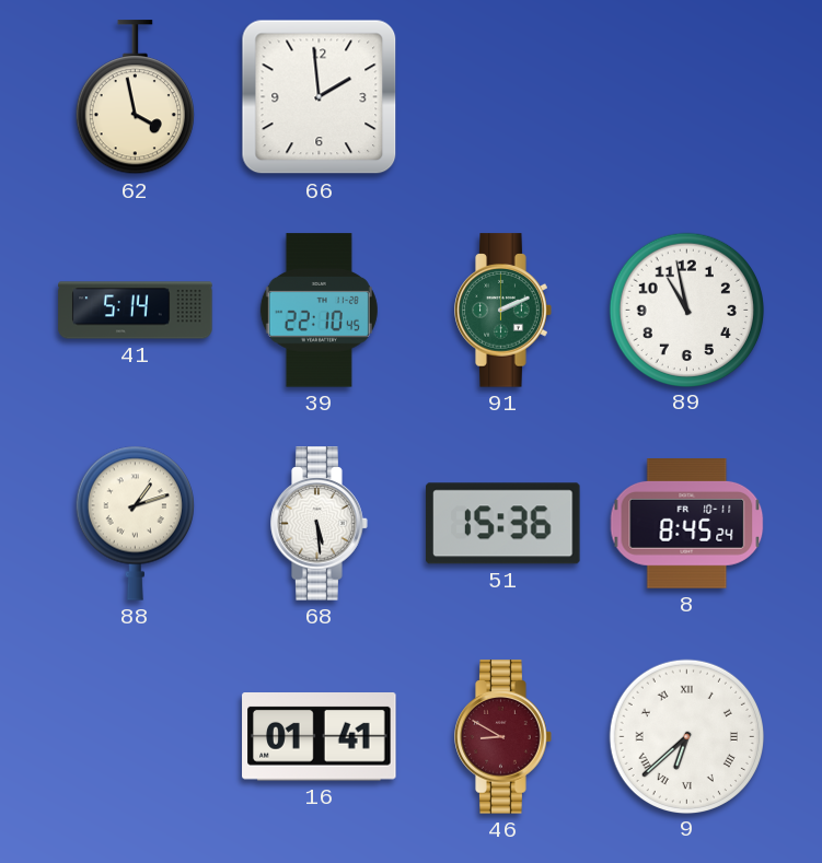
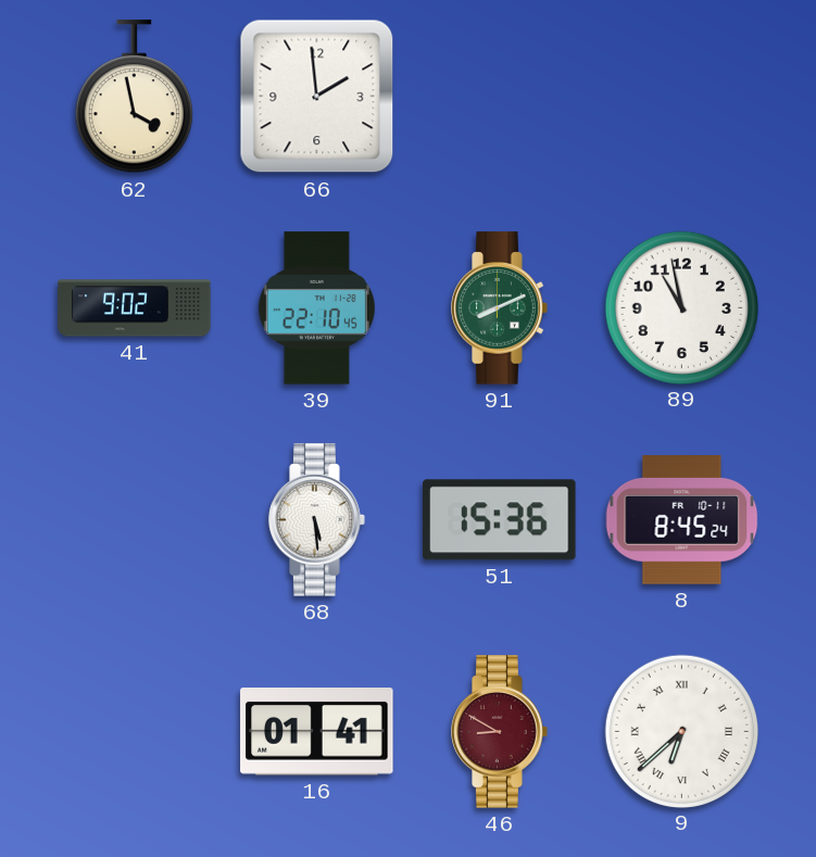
41: 5:14 -> 9:02 (135, 308)
91: 2:11 -> 8:11 (500, 308)
88: 1:12 -> none (135, 523)
